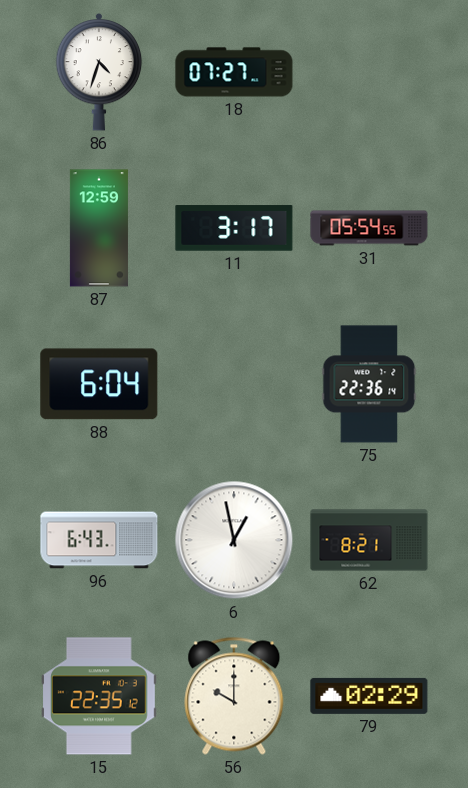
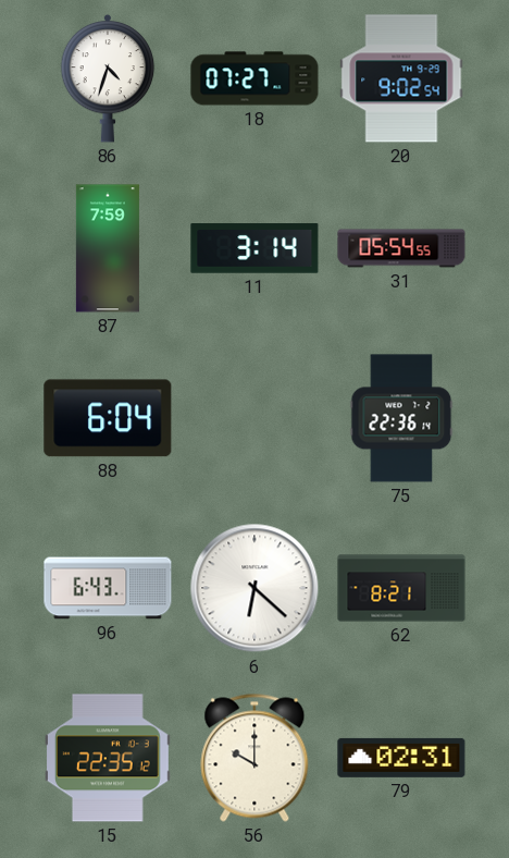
20: none -> 9:02 (401, 78)
87: 12:59 -> 7:59 (108, 248)
11: 3:17 -> 3:14 (254, 248)
6: 12:58 -> 6:22 (254, 588)
79: 02:29 -> 02:31 (401, 758)
